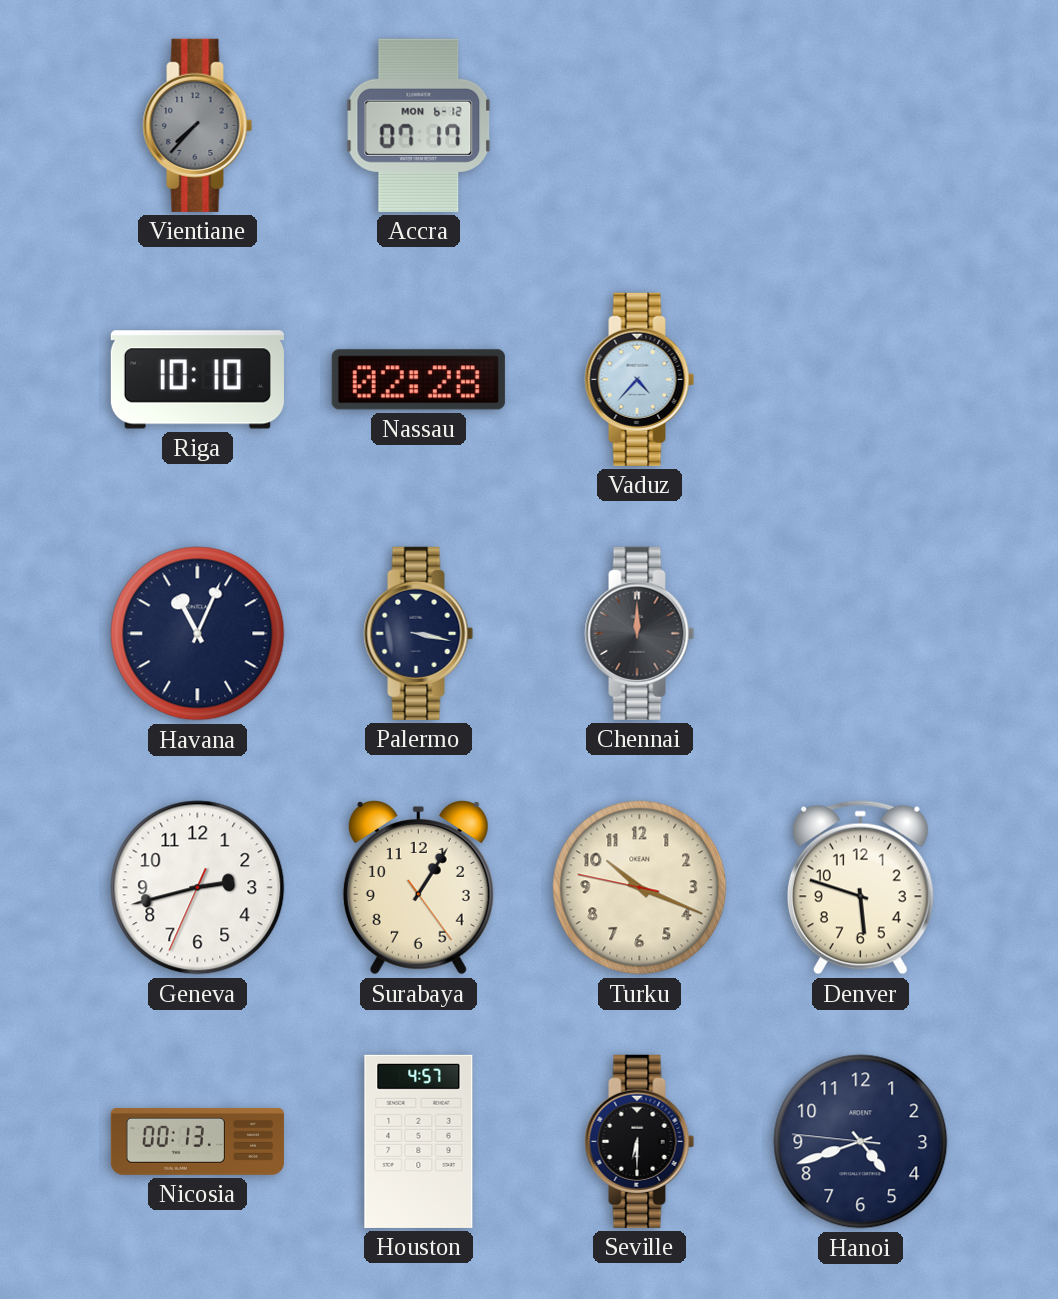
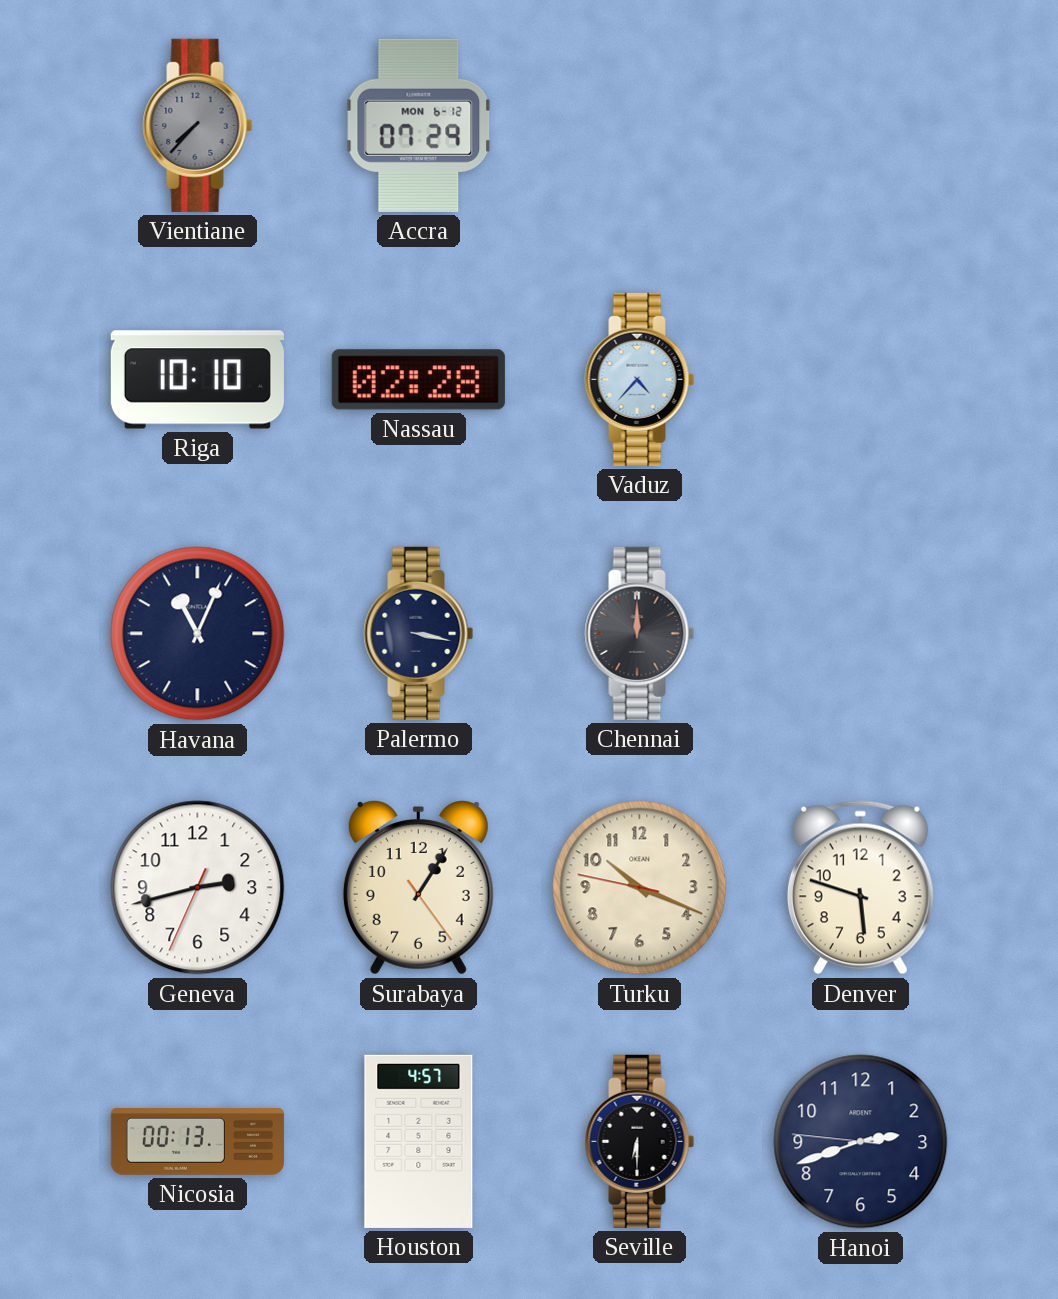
Accra: 07:17 -> 07:29 (419, 125)
Hanoi: 4:41 -> 2:41 (861, 1142)
